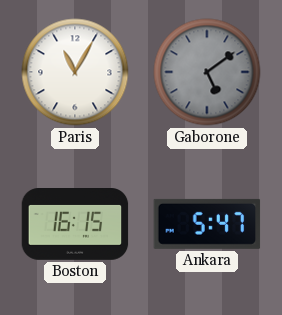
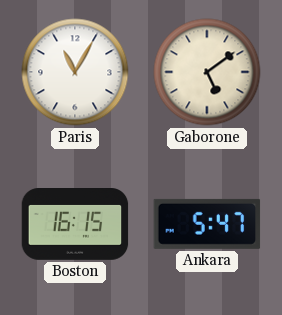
Gaborone dial: grey -> cream (207, 72)
